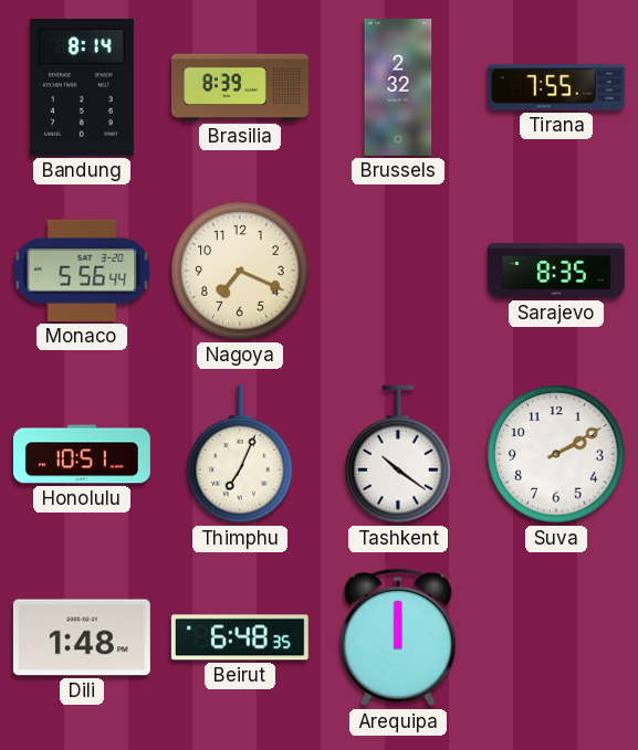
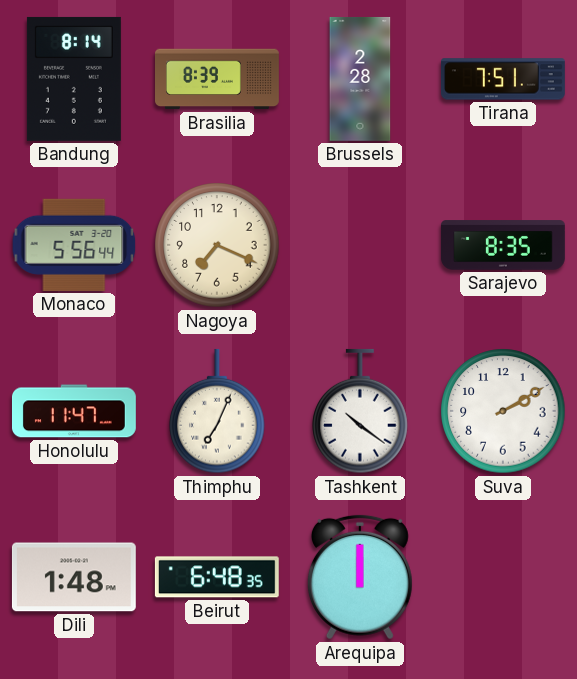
Brussels: 2:32 -> 2:28 (360, 79)
Tirana: 7:55 -> 7:51 (503, 79)
Honolulu: 10:51 -> 11:47 (74, 411)
